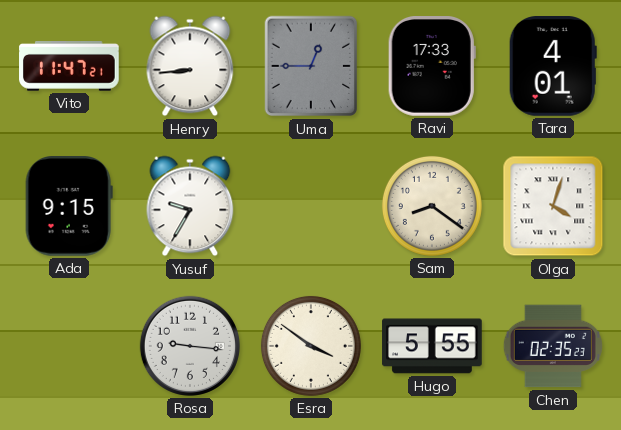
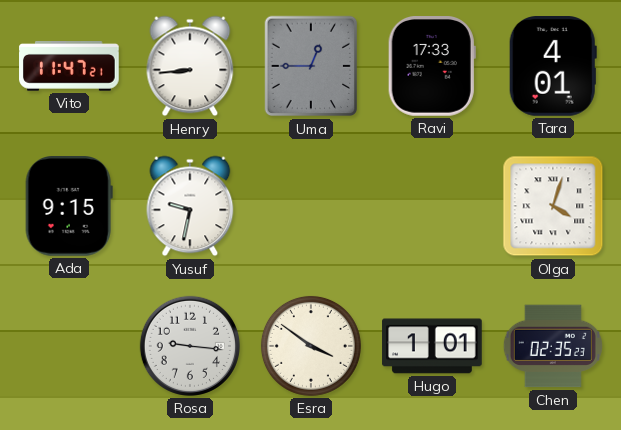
Yusuf: 9:35 -> 9:32 (190, 206)
Sam: 8:21 -> none (432, 206)
Hugo: 5:55 -> 1:01 (432, 346)
